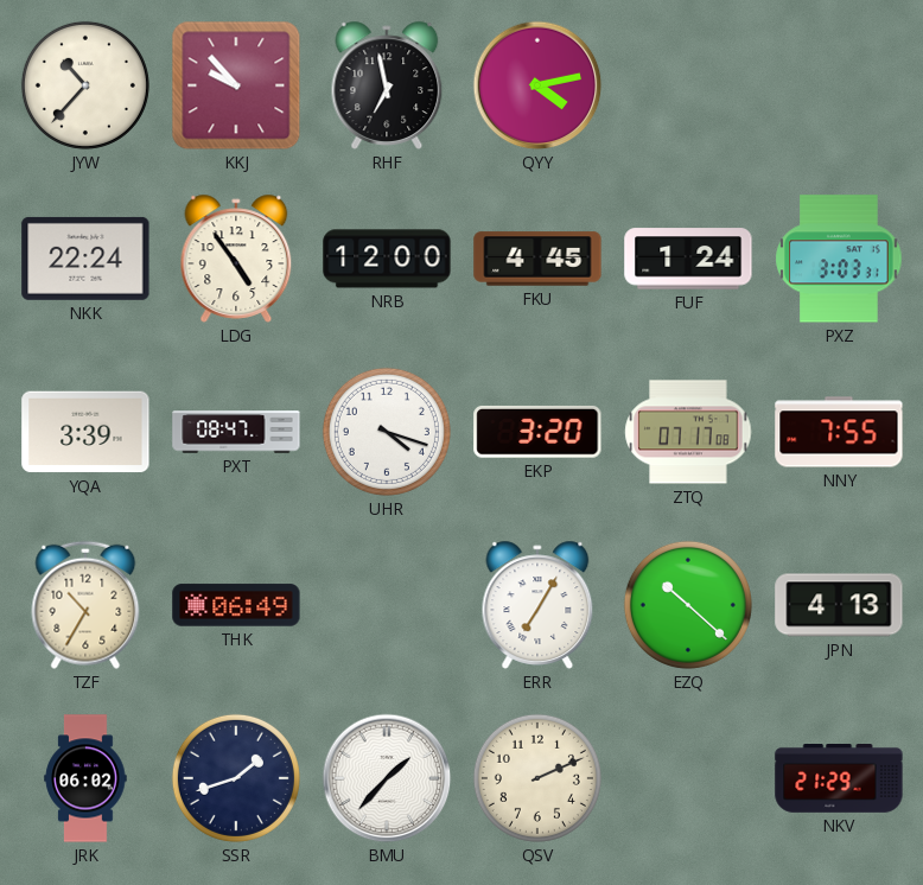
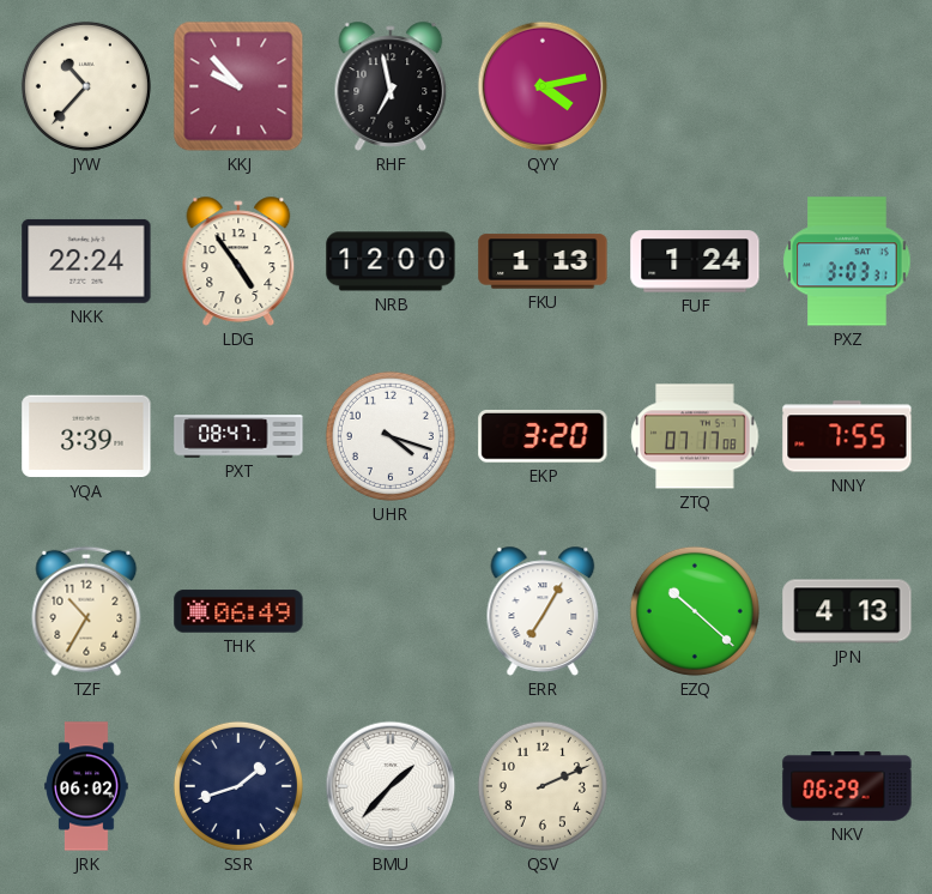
FKU: 4:45 -> 1:13 (543, 261)
NKV: 21:29 -> 06:29 (847, 787)
